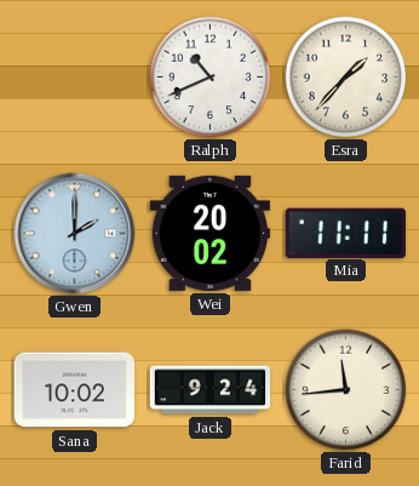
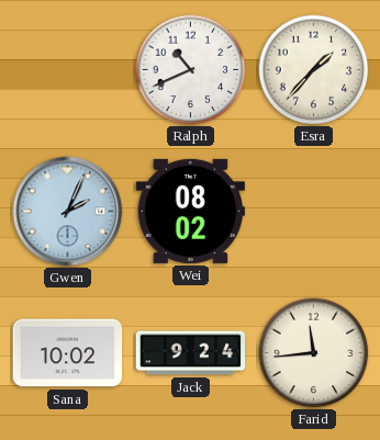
Gwen: 2:00 -> 2:04 (68, 212)
Wei: 20:02 -> 08:02 (190, 211)
Mia: 11:11 -> none (345, 233)
